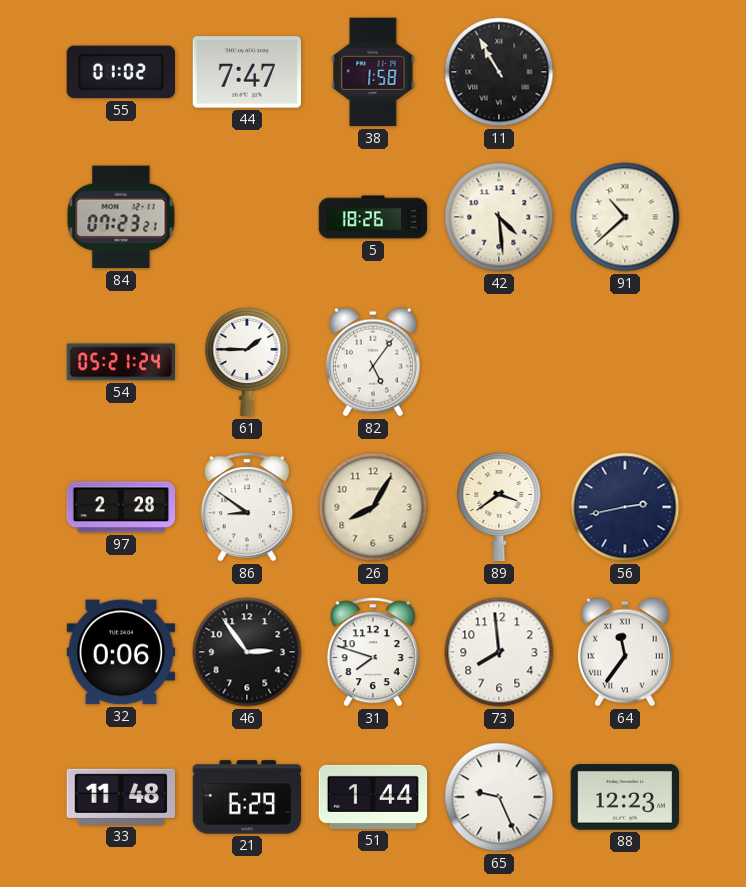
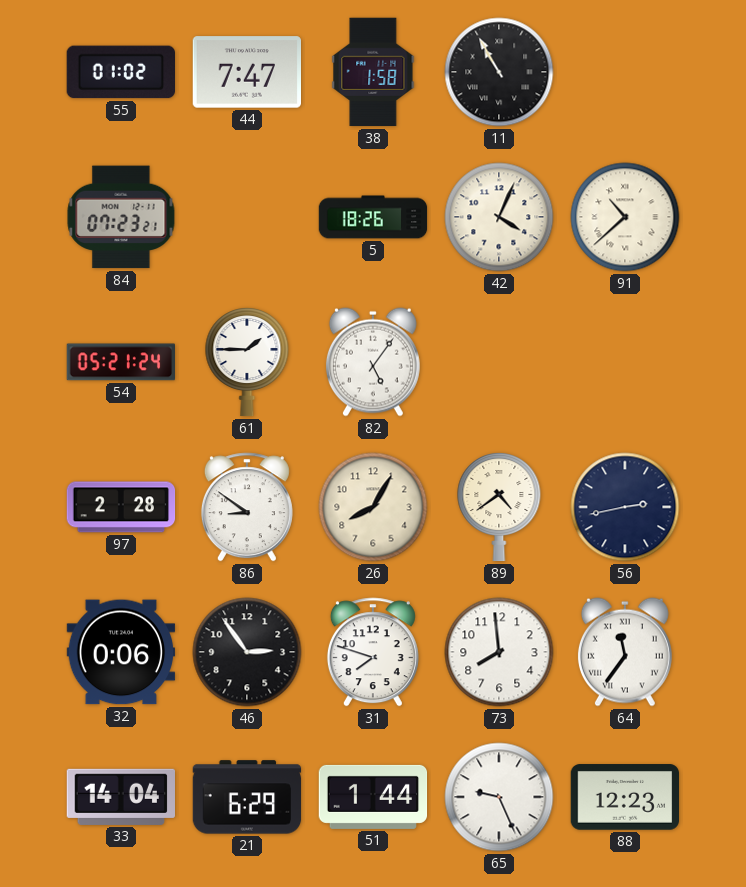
42: 4:29 -> 4:04 (499, 217)
89: 3:39 -> 4:39 (499, 508)
33: 11:48 -> 14:04 (120, 797)
